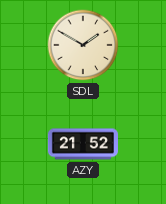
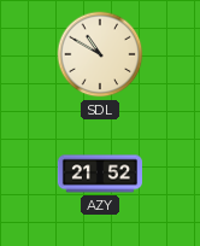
SDL: 1:50 -> 10:50 (100, 54)
